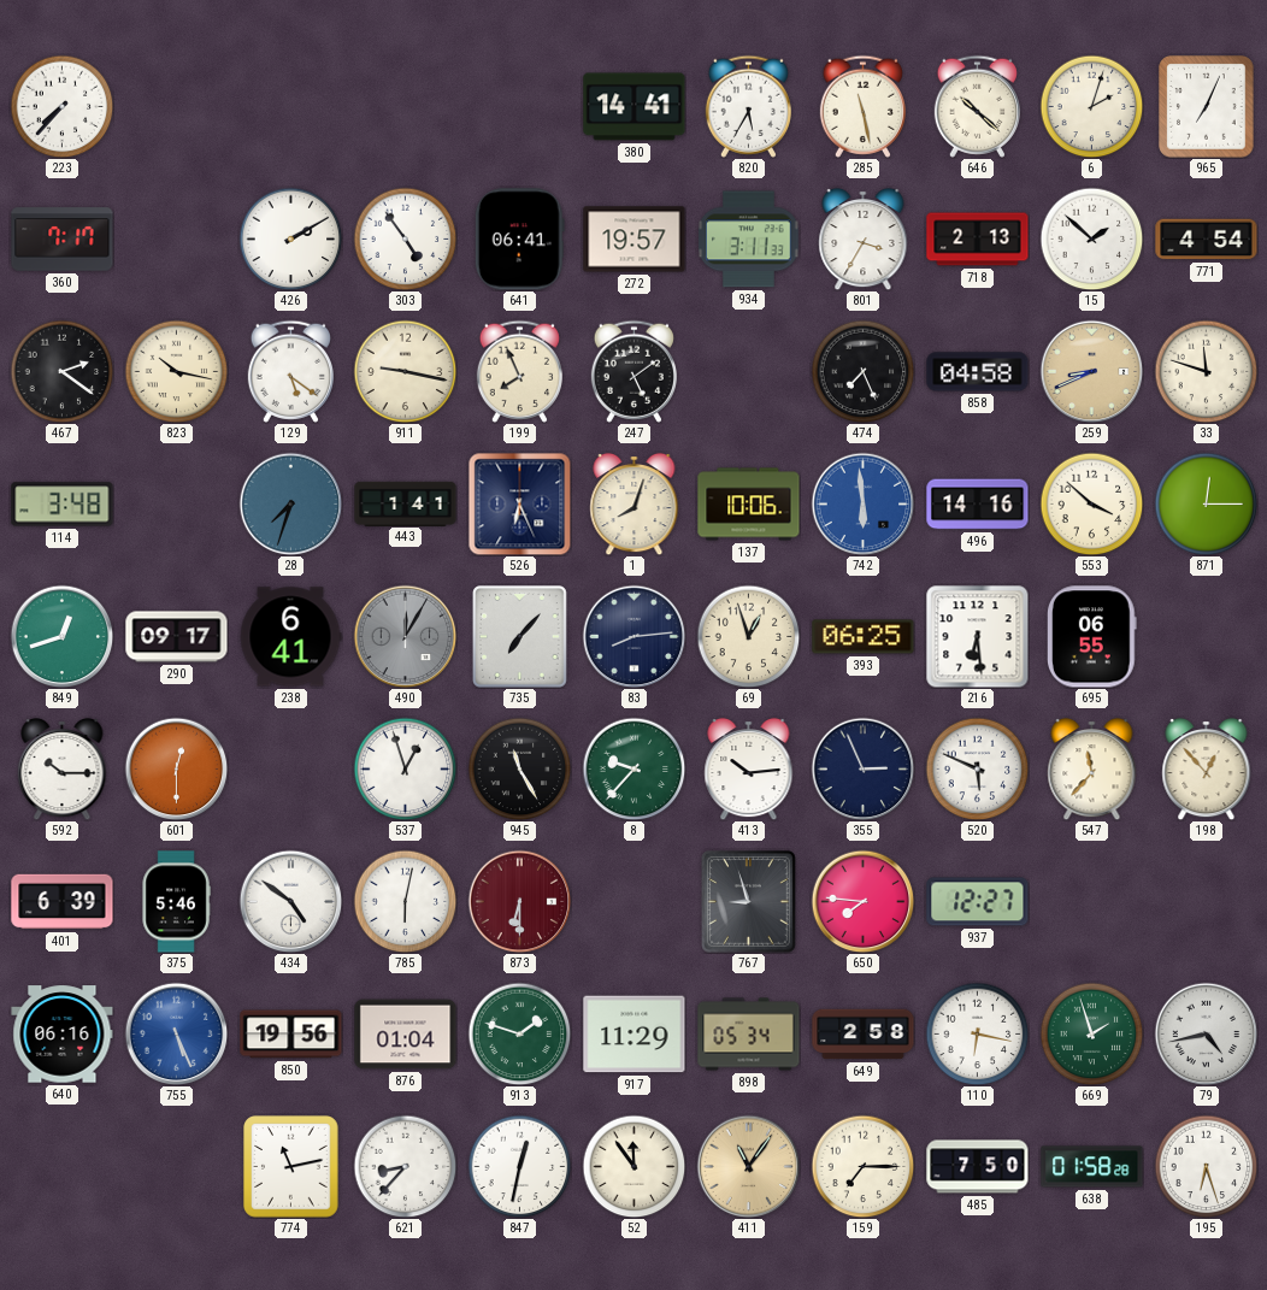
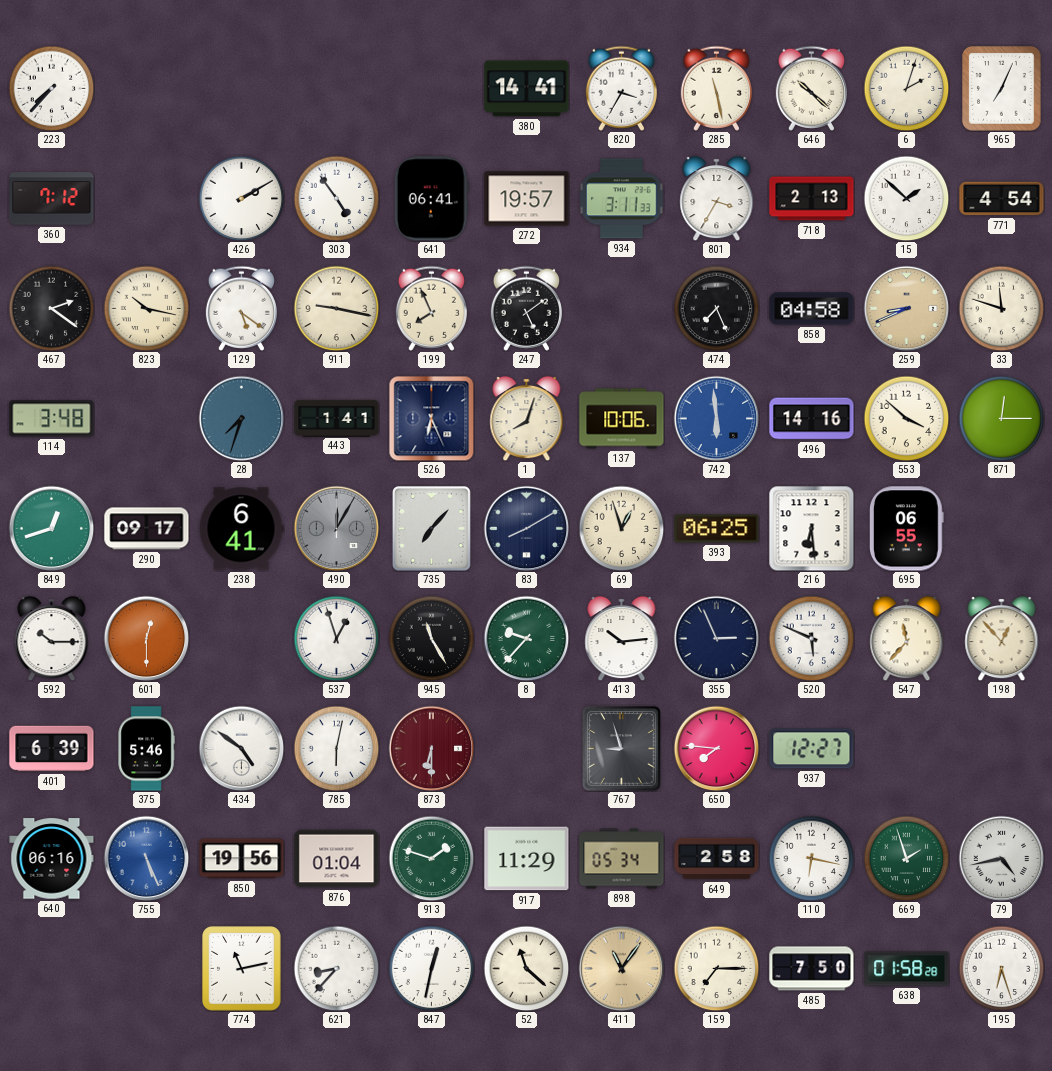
820: 5:35 -> 3:35 (621, 88)
360: 7:17 -> 7:12 (52, 199)
83: 8:14 -> 8:10 (526, 528)
52: 11:54 -> 11:22 (526, 968)
